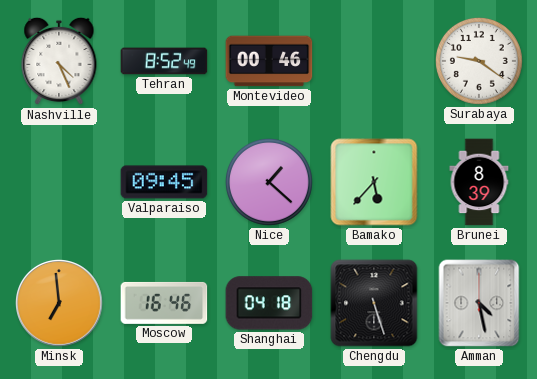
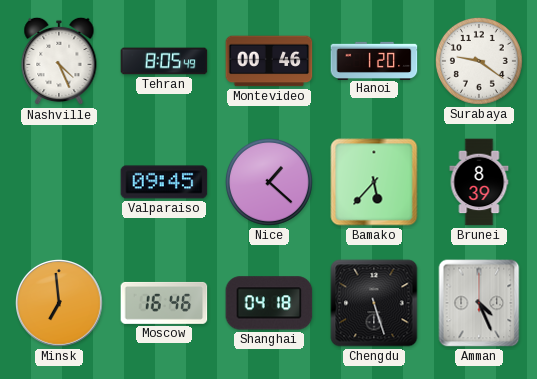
Tehran: 8:52 -> 8:05 (164, 61)
Hanoi: none -> 1:20 (374, 60)
Amman: 4:28 -> 4:26 (479, 303)
